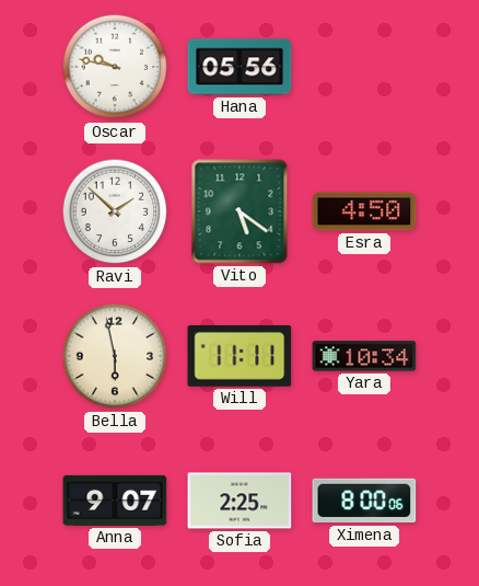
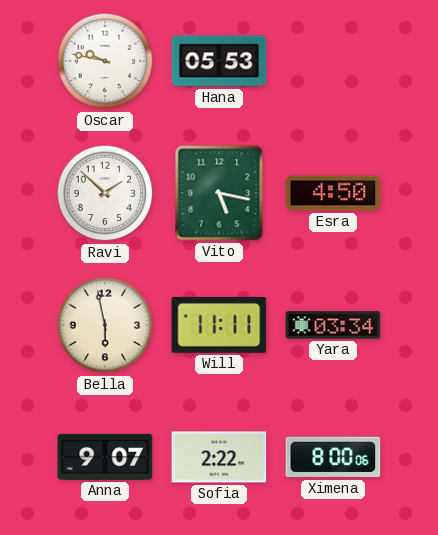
Hana: 05:56 -> 05:53 (219, 61)
Vito: 5:21 -> 5:17 (219, 193)
Yara: 10:34 -> 03:34 (333, 325)
Sofia: 2:25 -> 2:22 (219, 457)
